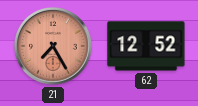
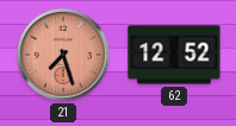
21: 7:25 -> 7:27 (64, 56)
